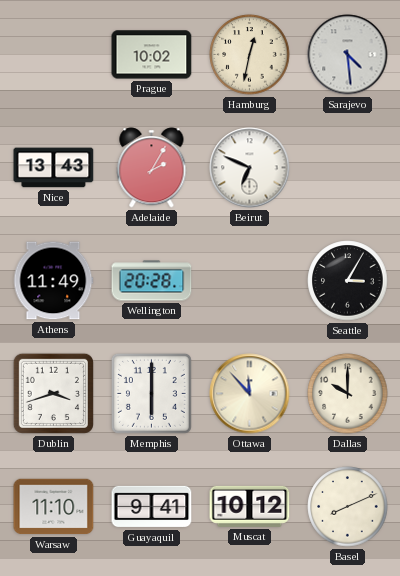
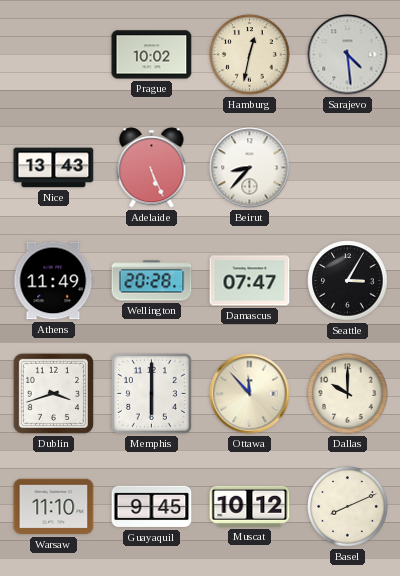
Adelaide: 2:05 -> 5:26 (152, 168)
Beirut: 6:49 -> 8:37 (250, 168)
Damascus: none -> 07:47 (250, 281)
Guayaquil: 9:41 -> 9:45 (152, 507)
